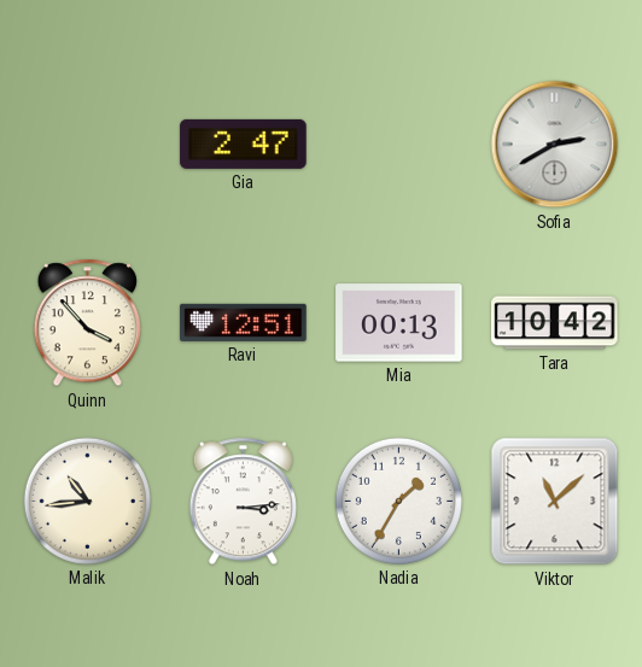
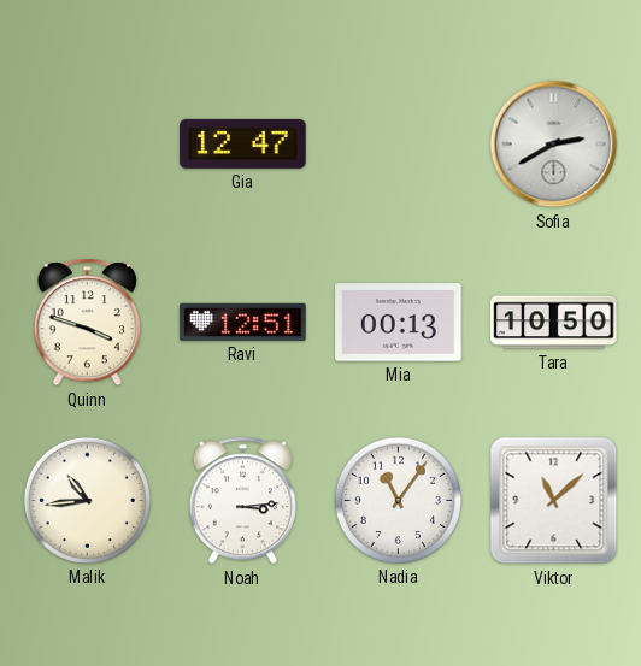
Gia: 2:47 -> 12:47 (243, 143)
Quinn: 3:53 -> 3:48 (87, 323)
Tara: 10:42 -> 10:50 (554, 323)
Nadia: 1:35 -> 11:06 (398, 500)
